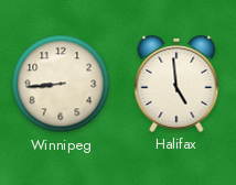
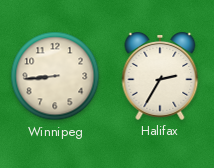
Halifax: 4:59 -> 2:35 (160, 77)
